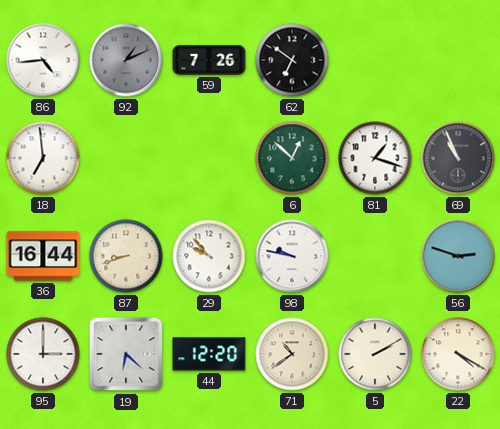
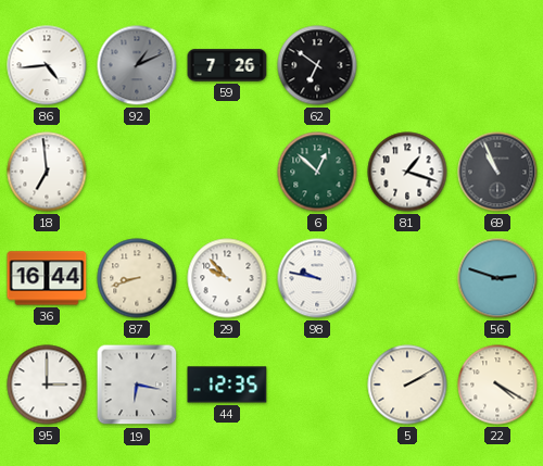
19: 6:22 -> 6:17 (137, 385)
44: 12:20 -> 12:35 (227, 385)
71: 10:39 -> none (292, 354)
